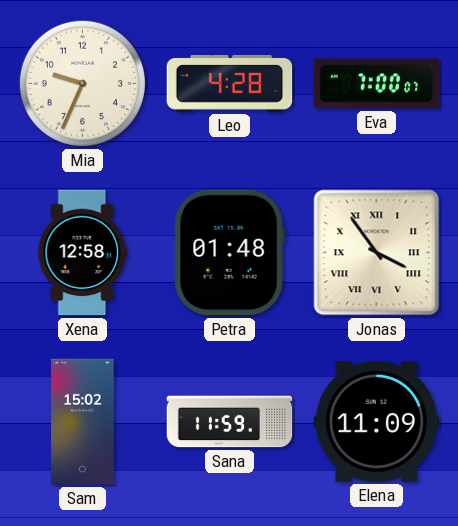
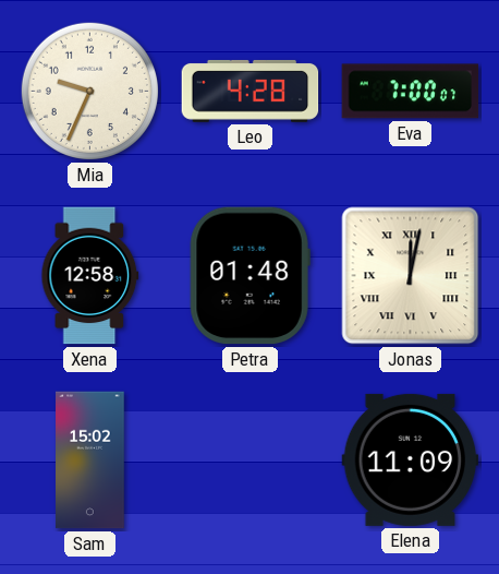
Jonas: 3:54 -> 12:02 (411, 276)
Sana: 11:59 -> none (230, 422)
